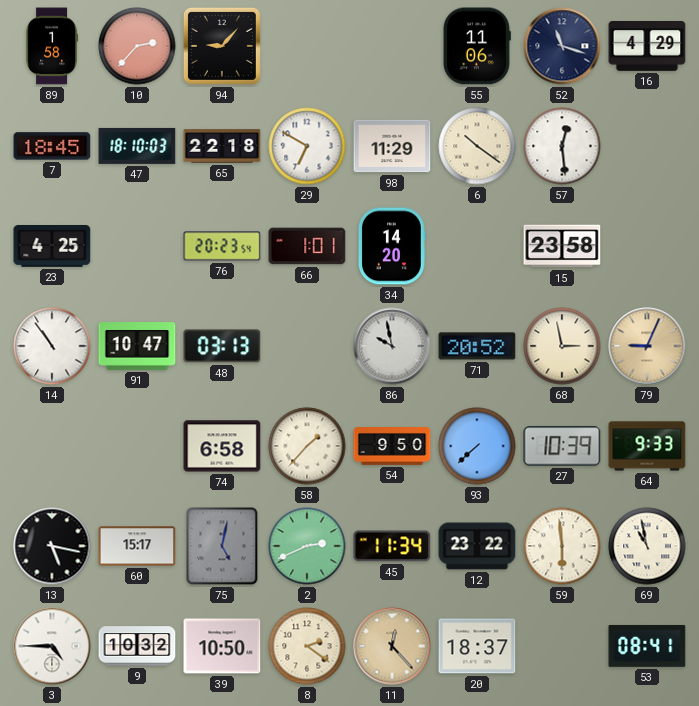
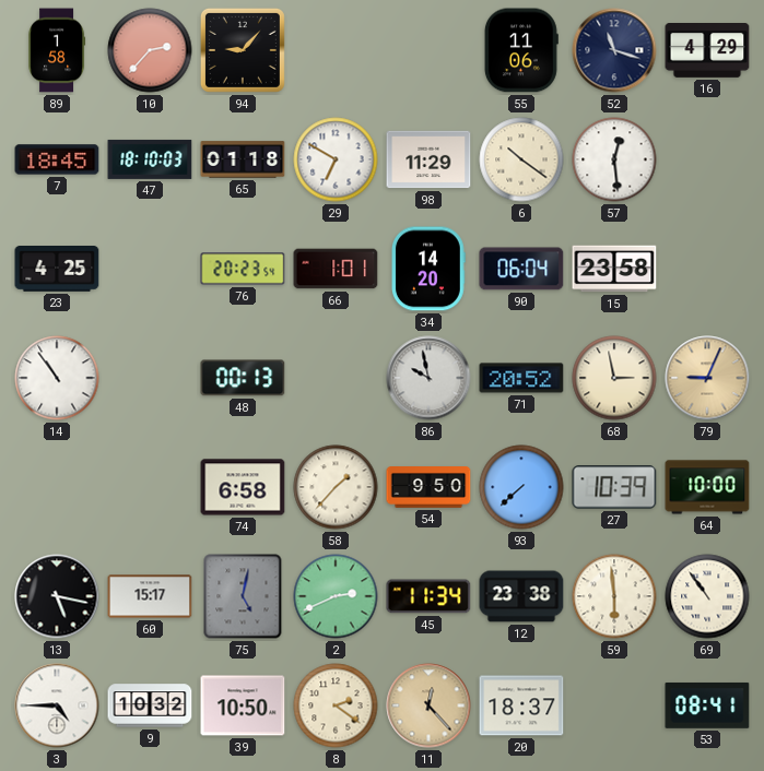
65: 22:18 -> 01:18 (243, 159)
90: none -> 06:04 (521, 269)
91: 10:47 -> none (137, 346)
48: 03:13 -> 00:13 (243, 378)
64: 9:33 -> 10:00 (707, 487)
12: 23:22 -> 23:38 (521, 596)
69: 10:58 -> 10:54 (707, 596)
